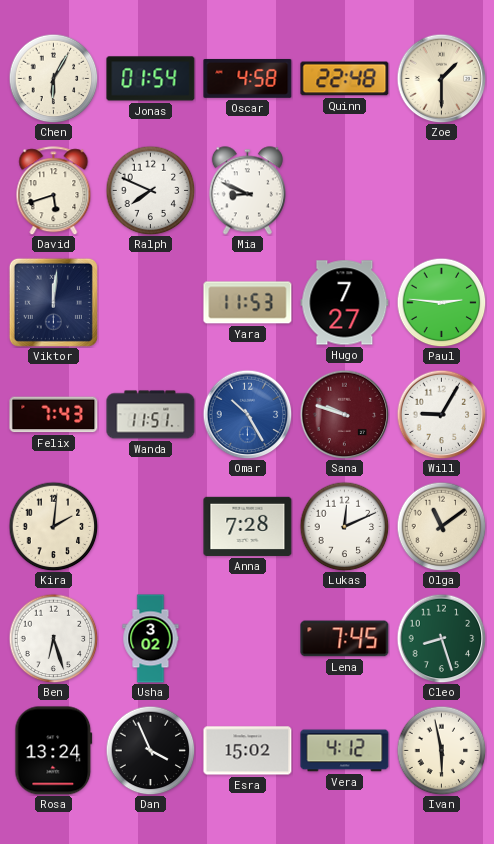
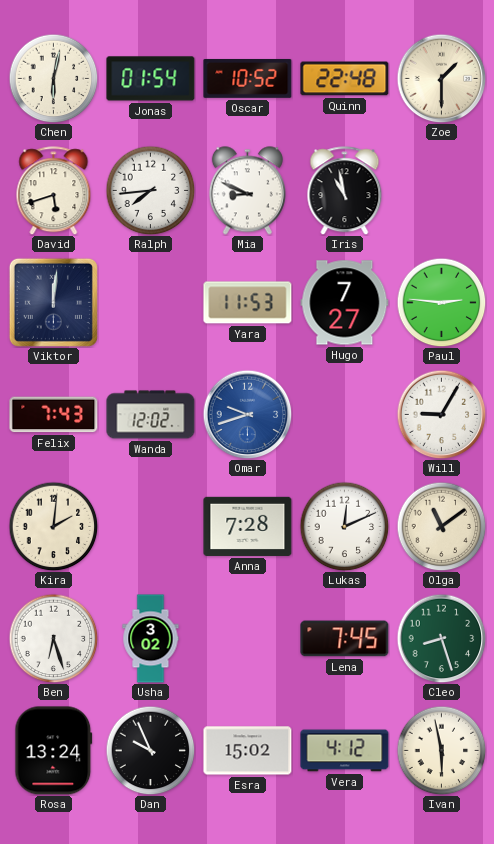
Chen: 6:05 -> 6:02 (53, 78)
Oscar: 4:58 -> 10:52 (248, 78)
Ralph: 7:49 -> 7:44 (150, 190)
Iris: none -> 10:58 (345, 191)
Wanda: 11:51 -> 12:02 (151, 415)
Omar: 10:25 -> 9:42 (247, 414)
Sana: 9:48 -> none (344, 414)
Dan: 3:56 -> 9:56 (150, 750)
